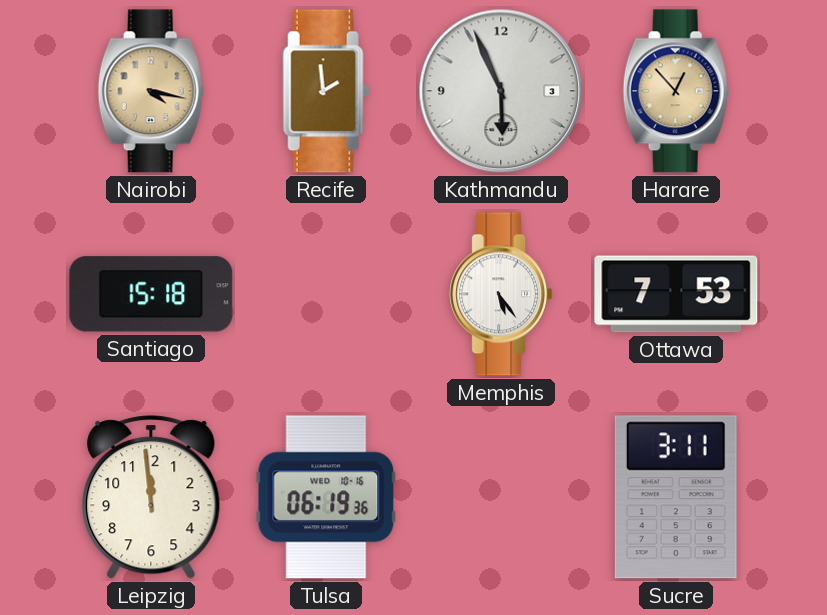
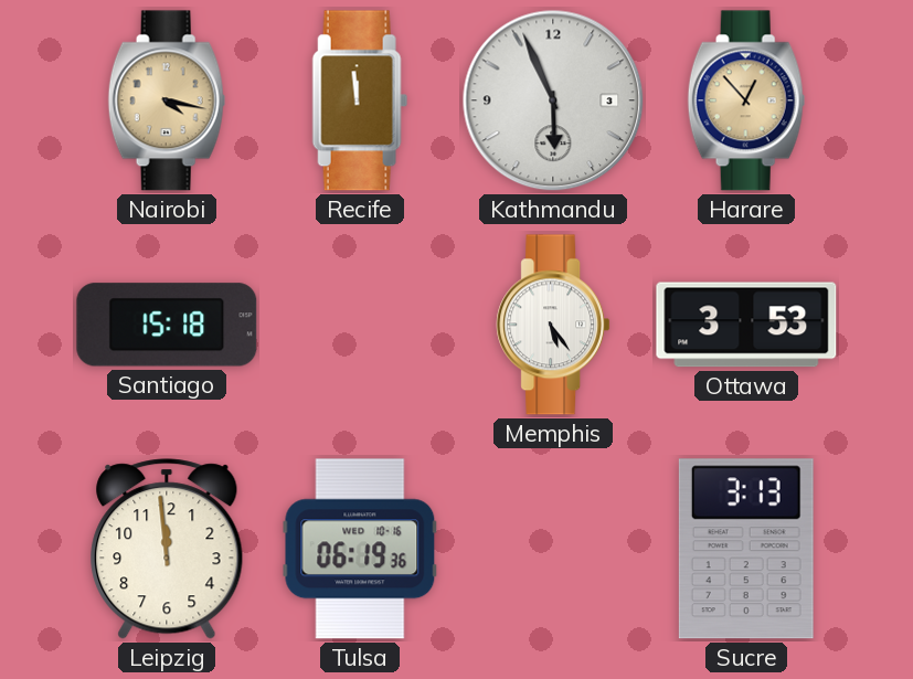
Recife: 1:59 -> 11:59 (360, 100)
Ottawa: 7:53 -> 3:53 (746, 325)
Sucre: 3:11 -> 3:13 (746, 549)
